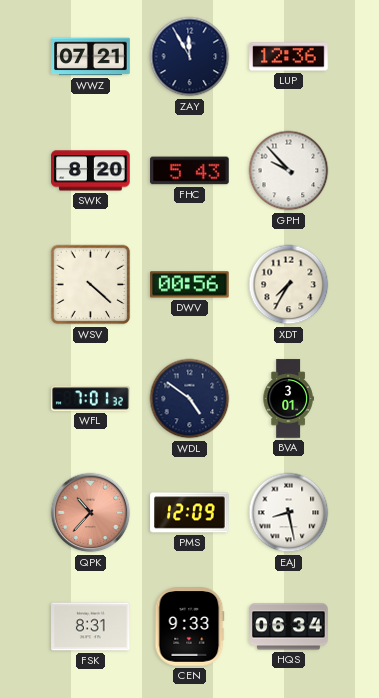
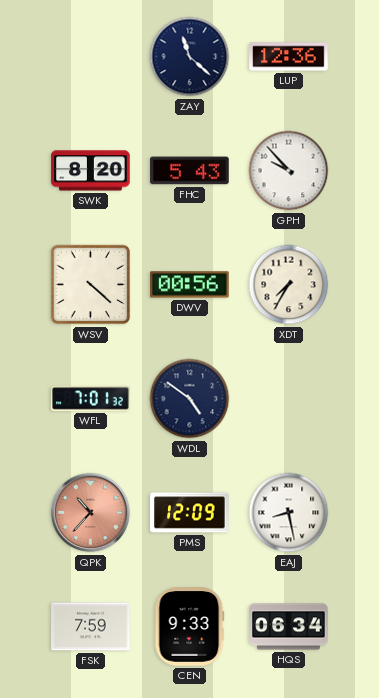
WWZ: 07:21 -> none (91, 57)
ZAY: 11:55 -> 11:22 (190, 57)
BVA: 3:01 -> none (288, 399)
FSK: 8:31 -> 7:59 (91, 627)
